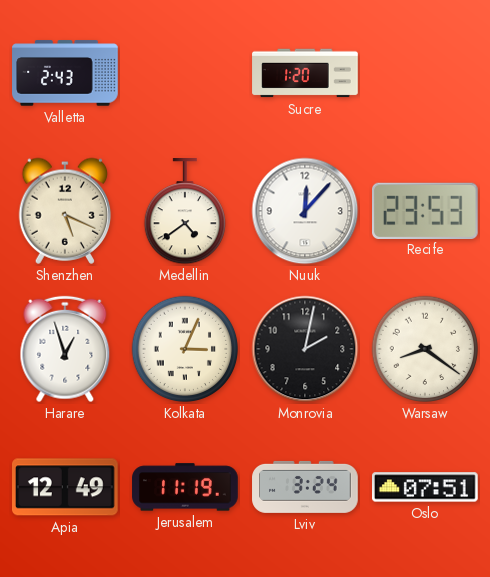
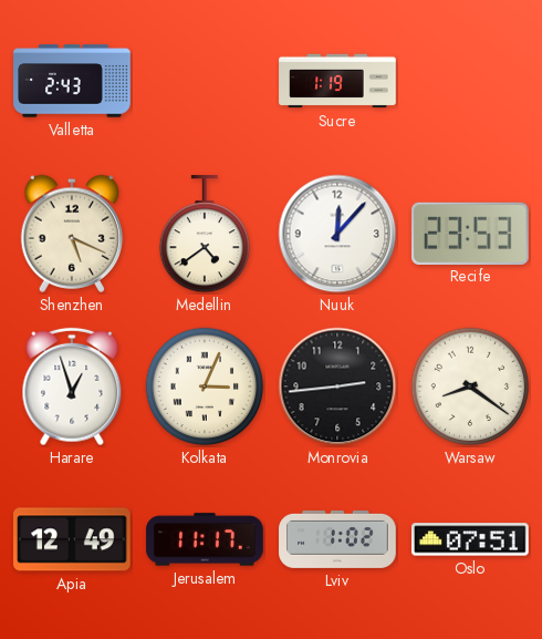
Sucre: 1:20 -> 1:19 (337, 81)
Monrovia: 2:02 -> 2:44 (337, 387)
Jerusalem: 11:19 -> 11:17 (205, 539)
Lviv: 3:24 -> 1:02 (337, 539)
